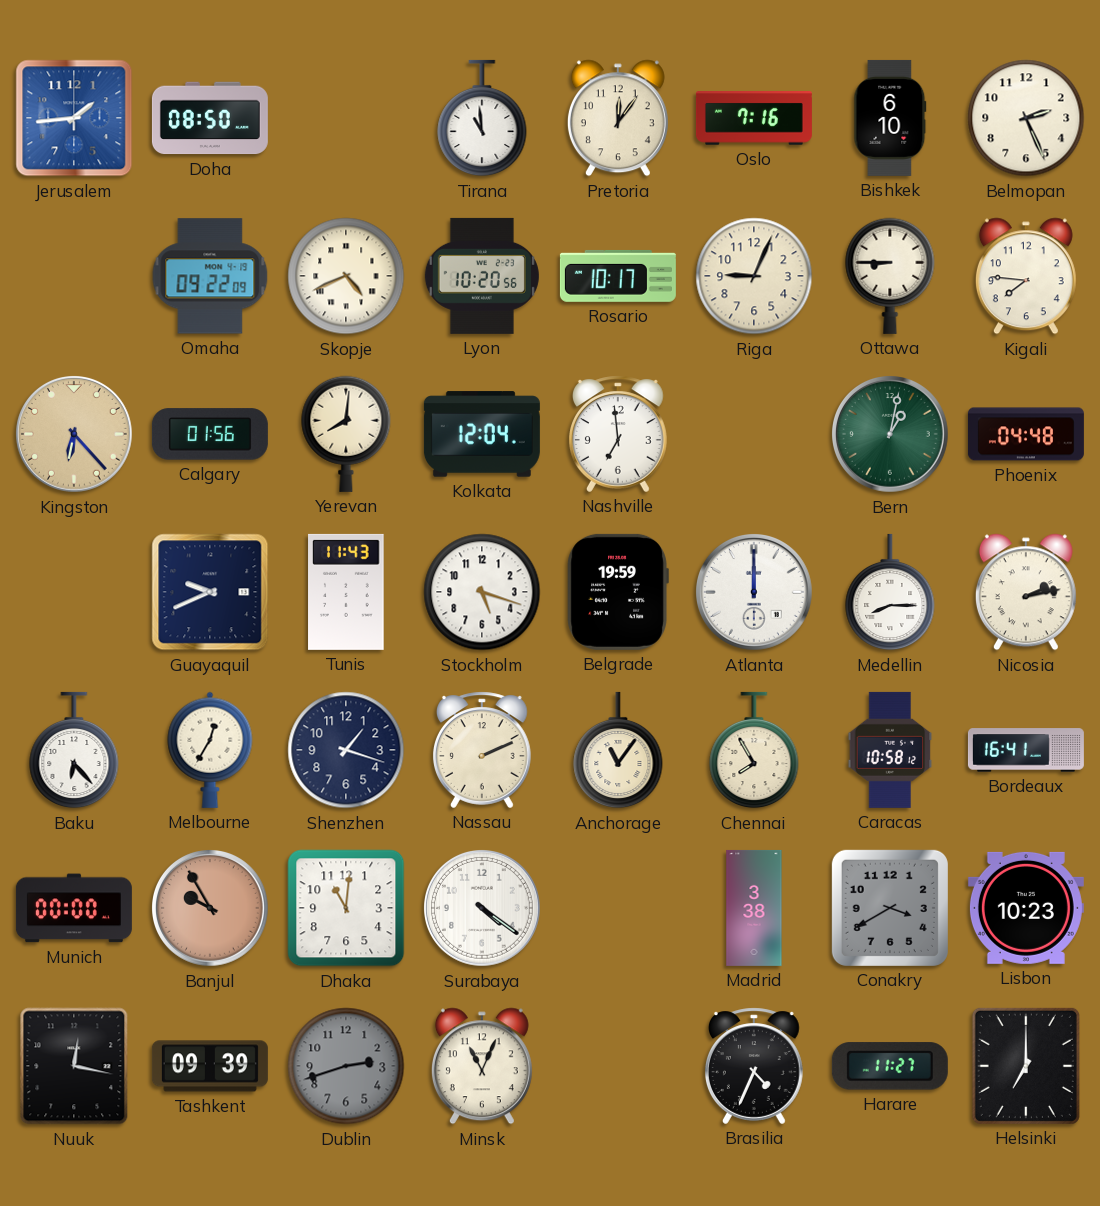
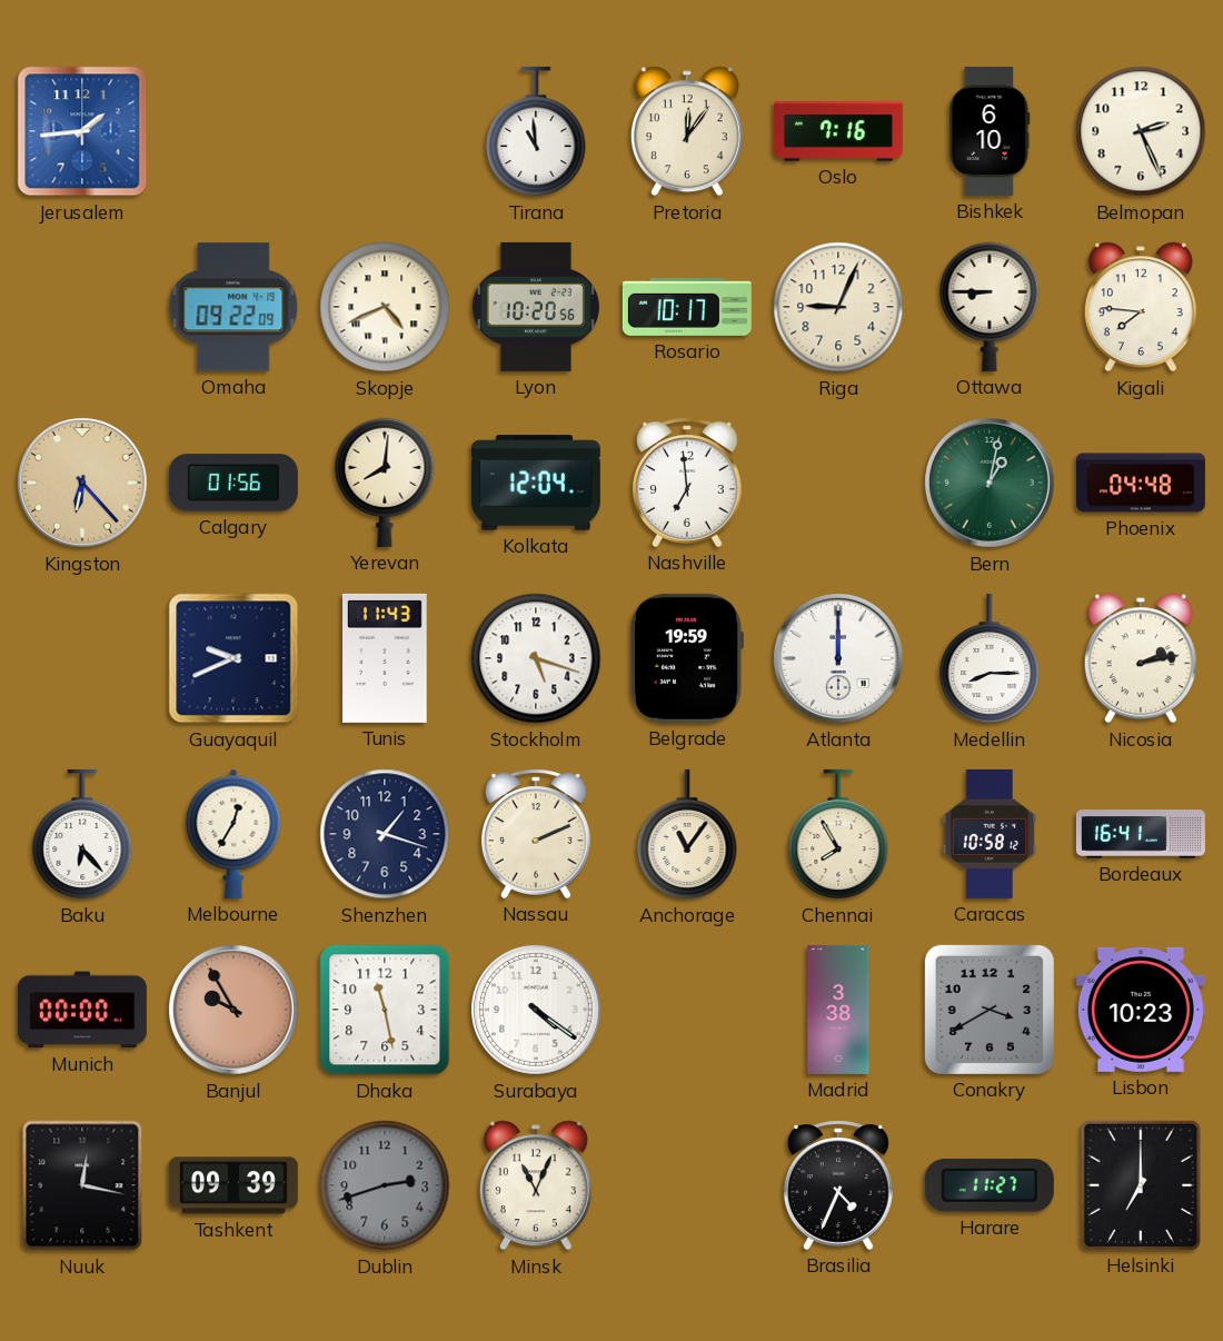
Doha: 08:50 -> none (210, 118)
Dhaka: 11:01 -> 11:28 (385, 1010)
